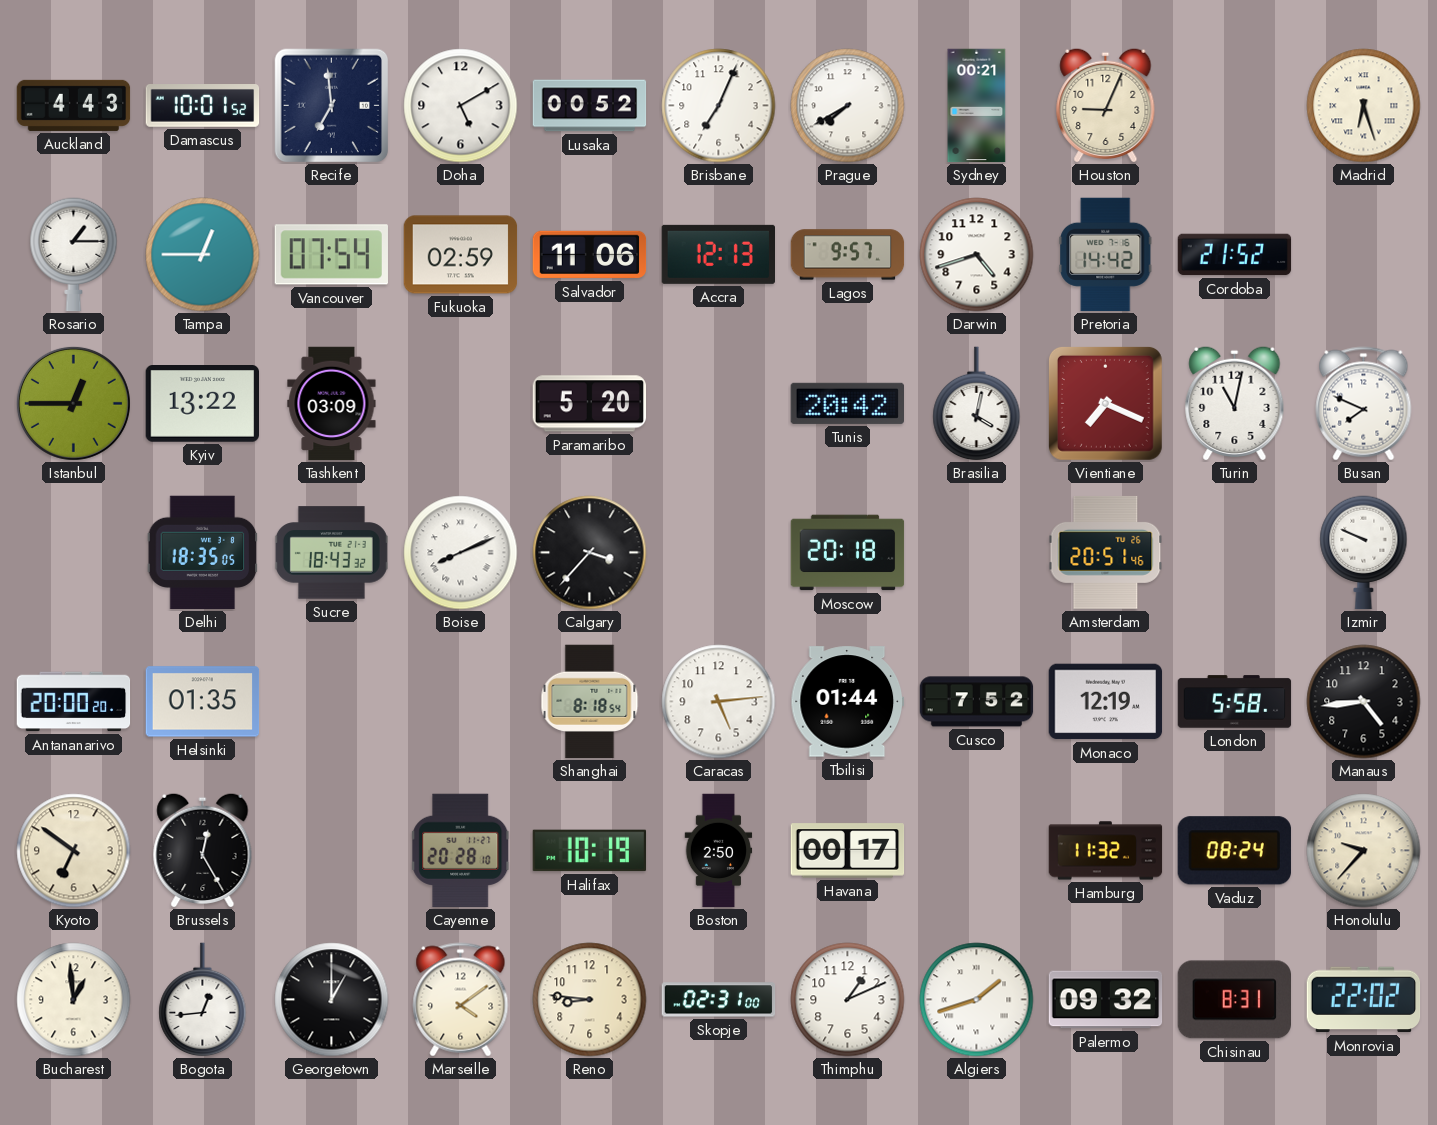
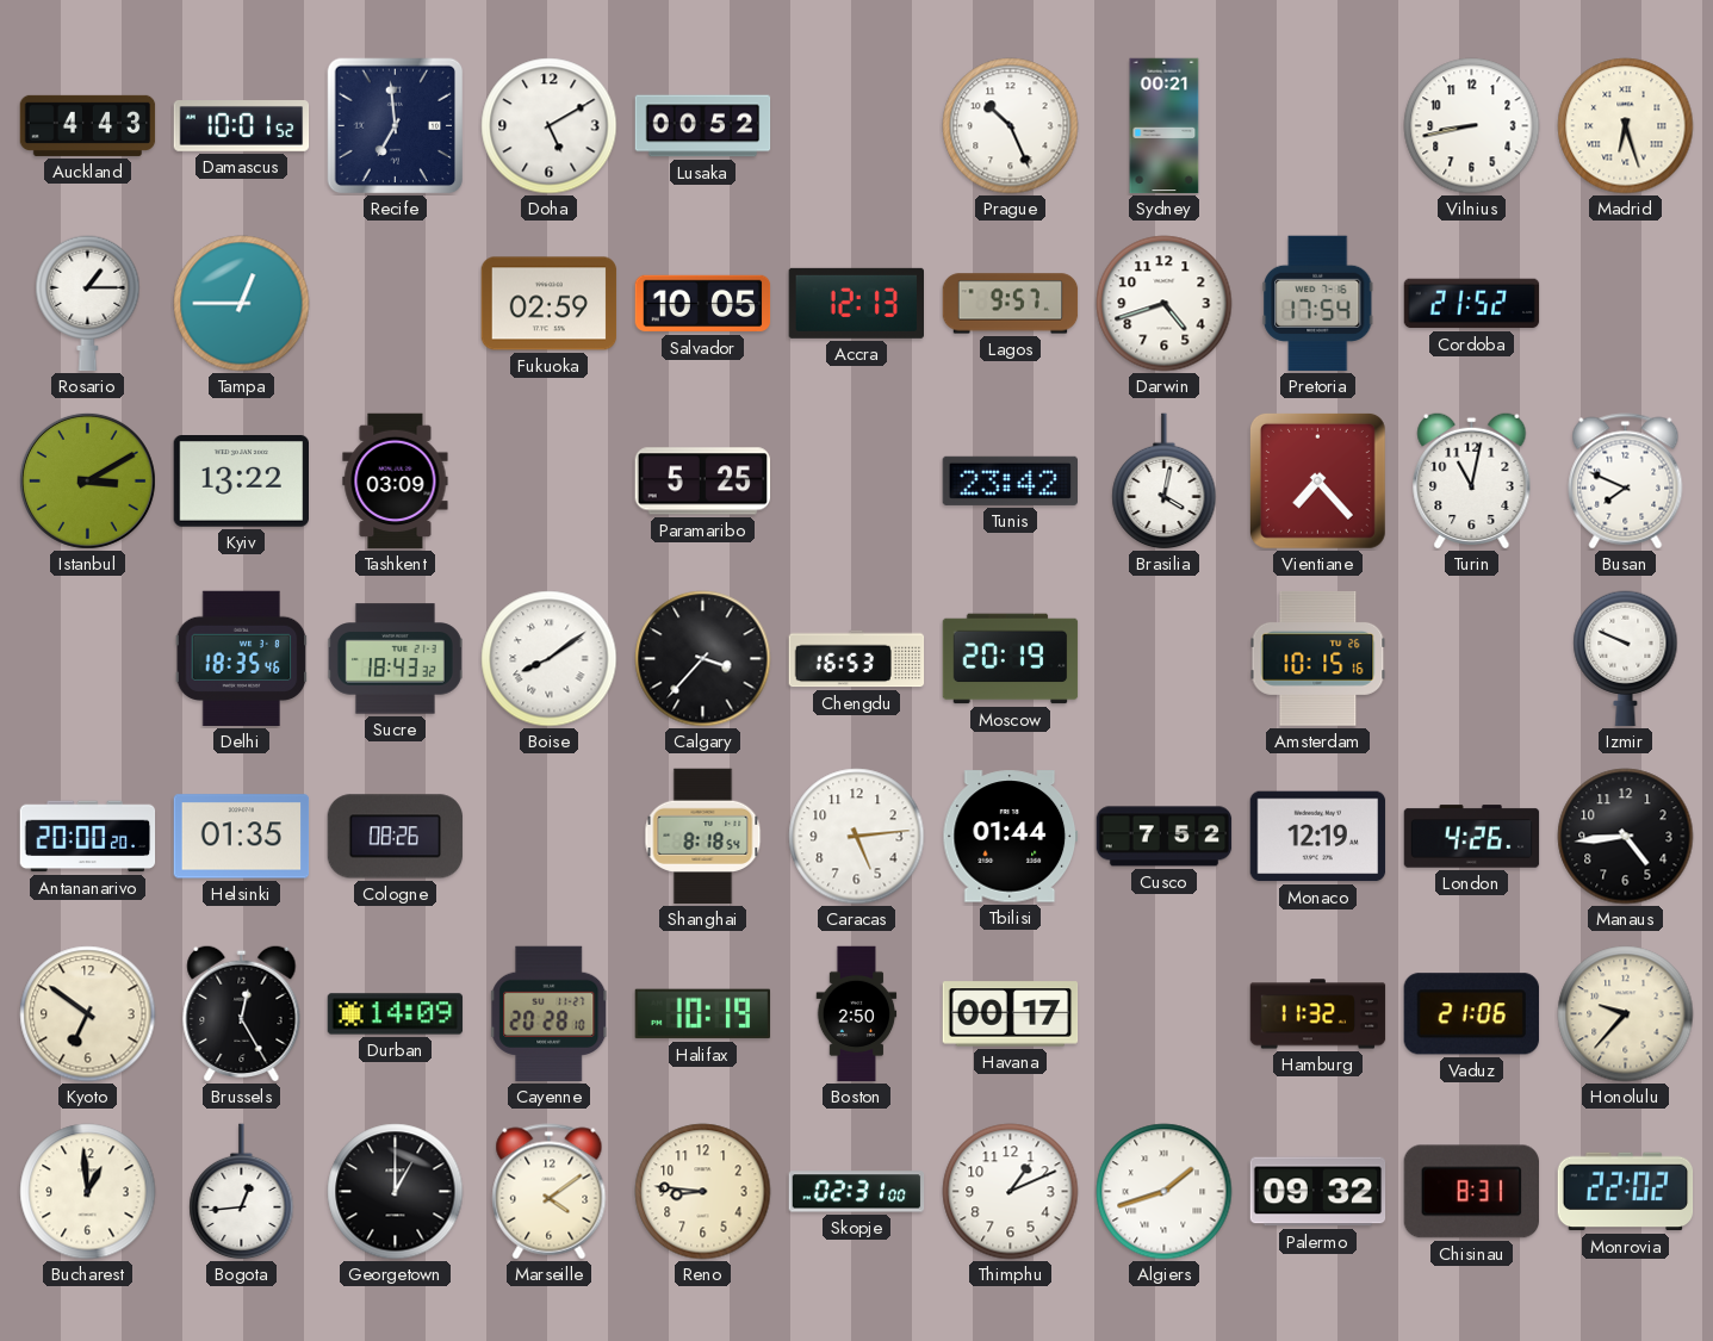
Brisbane: 7:04 -> none (719, 106)
Prague: 7:40 -> 10:26 (1011, 126)
Houston: 9:04 -> none (1106, 105)
Vilnius: none -> 8:43 (1472, 126)
Vancouver: 07:54 -> none (331, 255)
Salvador: 11:06 -> 10:05 (703, 304)
Pretoria: 14:42 -> 17:54 (1318, 304)
Istanbul: 12:45 -> 3:10 (87, 480)
Paramaribo: 5:20 -> 5:25 (702, 482)
Tunis: 20:42 -> 23:42 (1010, 480)
Vientiane: 7:19 -> 7:23 (1317, 480)
Delhi: 18:35:05 -> 18:35:46 (242, 659)
Boise: 8:11 -> 8:09 (550, 659)
Chengdu: none -> 16:53 (857, 659)
Moscow: 20:18 -> 20:19 (1011, 659)
Amsterdam: 20:51 -> 10:15 (1318, 658)
Cologne: none -> 08:26 (396, 837)
London: 5:58 -> 4:26 (1472, 837)
Durban: none -> 14:09 (396, 1014)
Vaduz: 08:24 -> 21:06 (1471, 1014)
